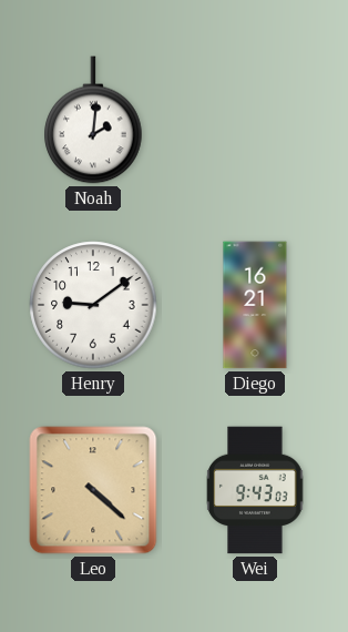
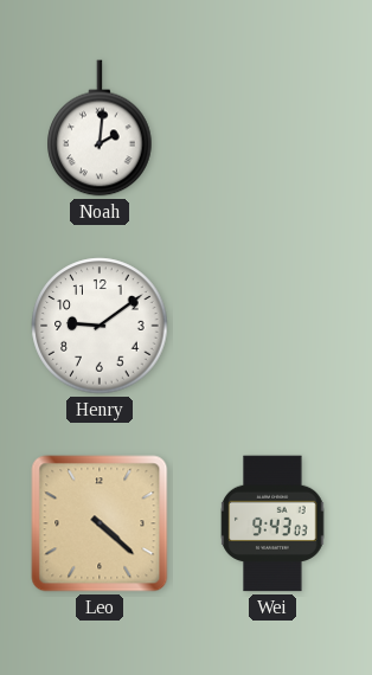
Diego: 16:21 -> none (255, 305)
